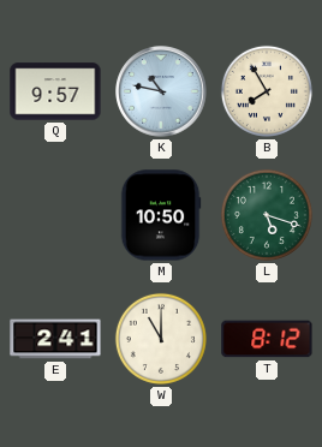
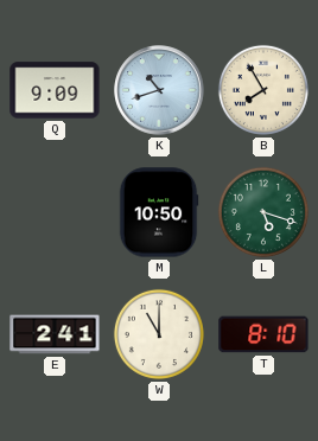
Q: 9:57 -> 9:09 (55, 90)
K: 10:47 -> 10:42 (159, 90)
T: 8:12 -> 8:10 (263, 334)
